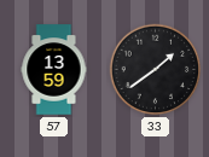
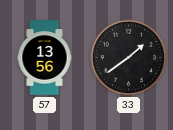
57: 13:59 -> 13:56 (45, 58)
